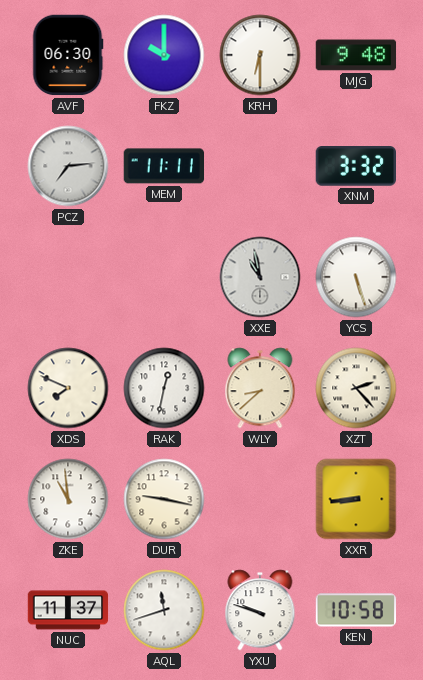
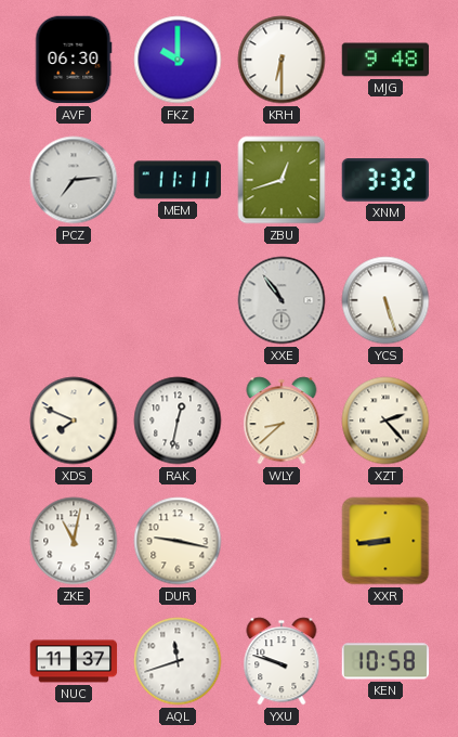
ZBU: none -> 12:42 (282, 180)
XXE: 10:58 -> 10:54 (282, 300)
ZKE: 10:59 -> 11:02 (74, 541)
